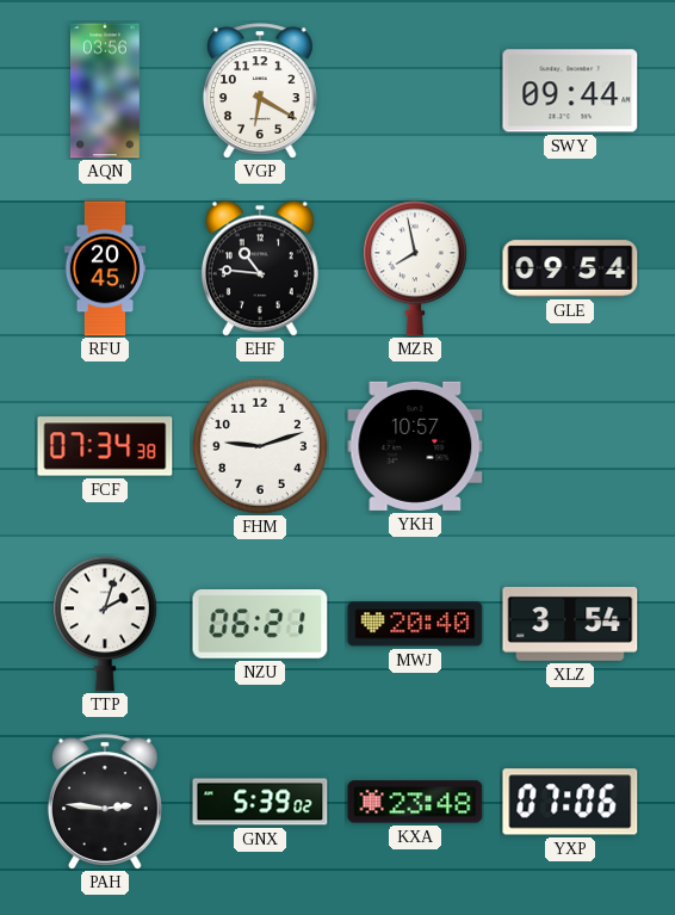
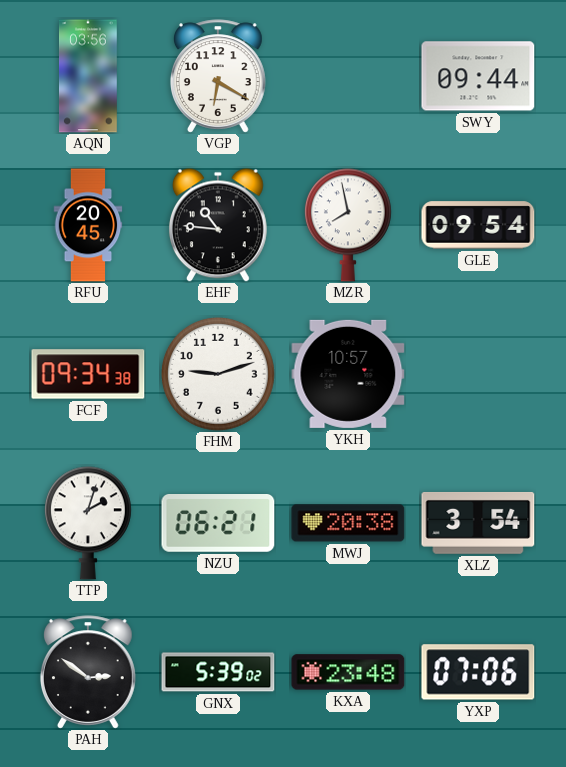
FCF: 07:34 -> 09:34 (88, 374)
MWJ: 20:40 -> 20:38 (348, 523)
PAH: 2:46 -> 2:51 (88, 672)
